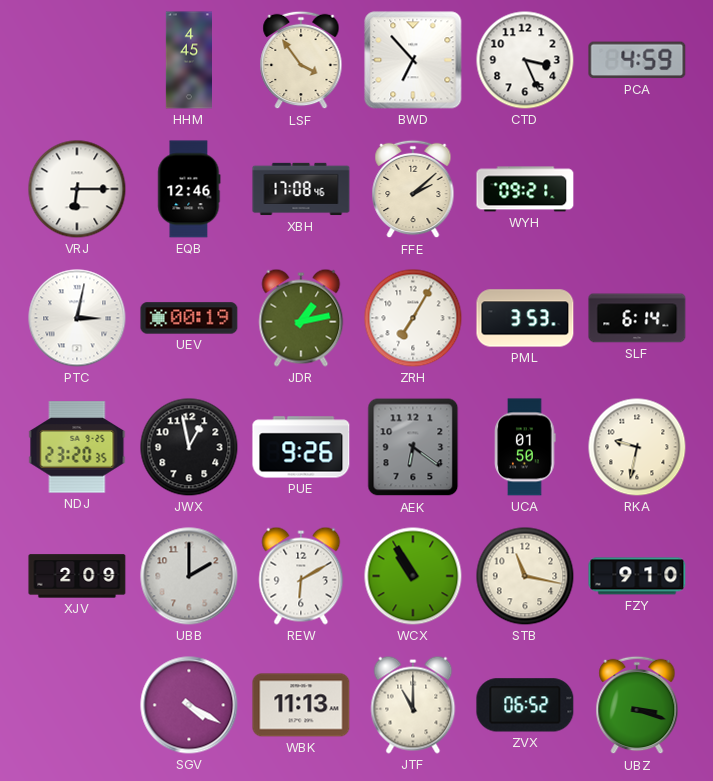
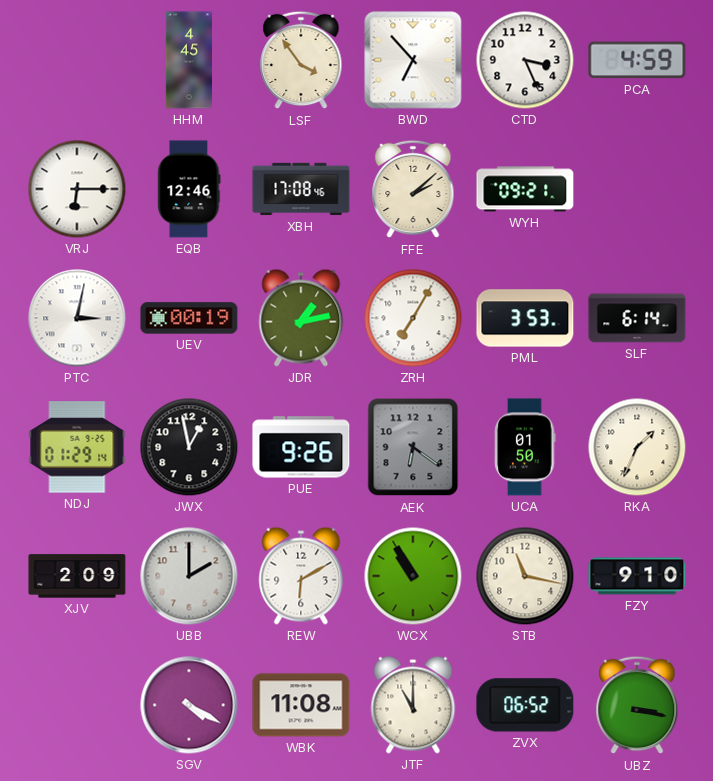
NDJ: 23:20 -> 01:29 (77, 447)
RKA: 9:32 -> 1:34 (637, 447)
WBK: 11:13 -> 11:08 (301, 705)
UBZ: 3:18 -> 3:17 (637, 705)
